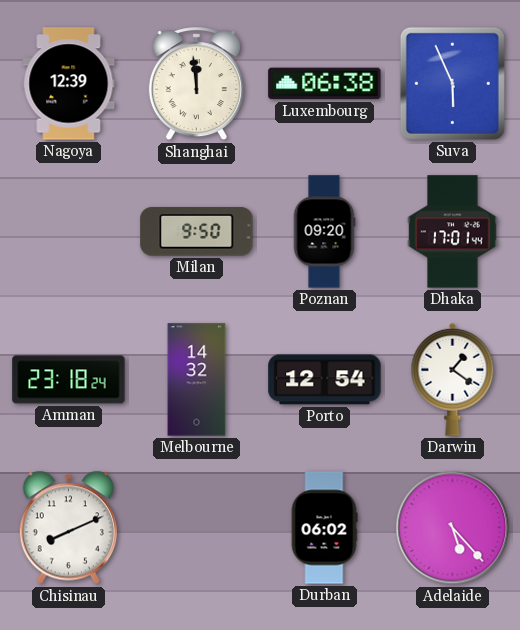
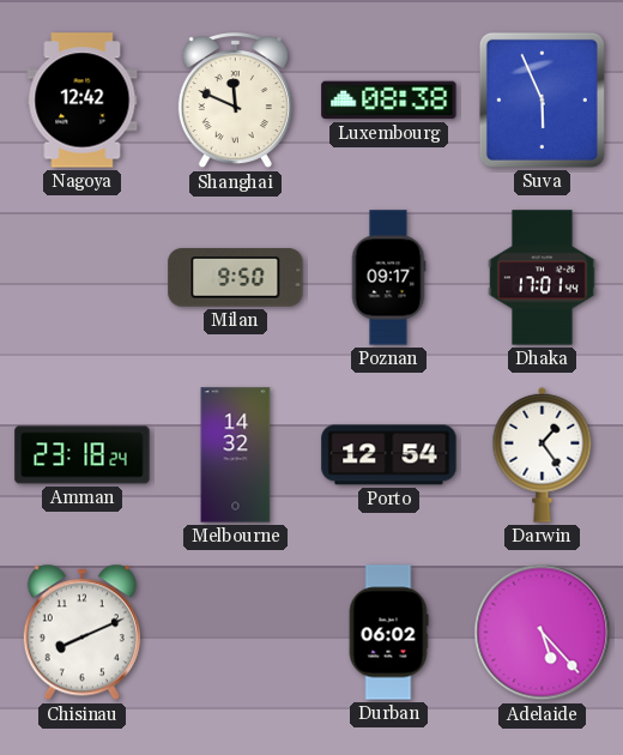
Nagoya: 12:39 -> 12:42 (83, 101)
Shanghai: 11:59 -> 11:49 (235, 102)
Luxembourg: 06:38 -> 08:38 (389, 101)
Poznan: 09:20 -> 09:17 (388, 278)
Darwin: 1:21 -> 1:24 (543, 454)
